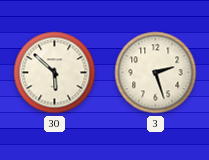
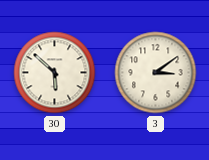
3: 2:27 -> 3:09 (156, 73)
